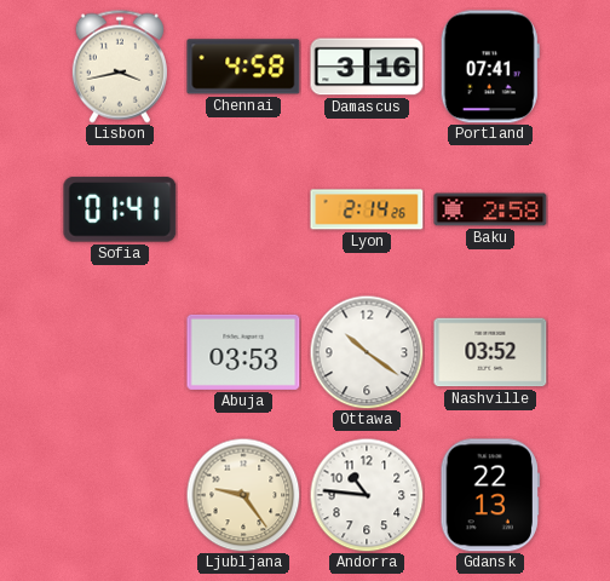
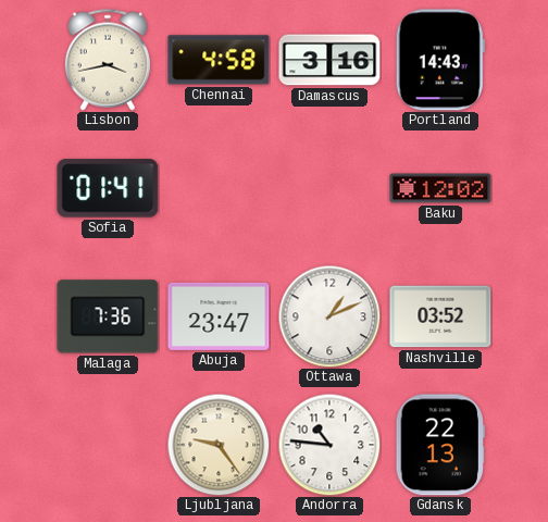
Portland: 07:41 -> 14:43 (440, 60)
Lyon: 2:14 -> none (367, 209)
Baku: 2:58 -> 12:02 (440, 188)
Malaga: none -> 7:36 (108, 316)
Abuja: 03:53 -> 23:47 (219, 316)
Ottawa: 10:21 -> 1:11 (329, 316)
